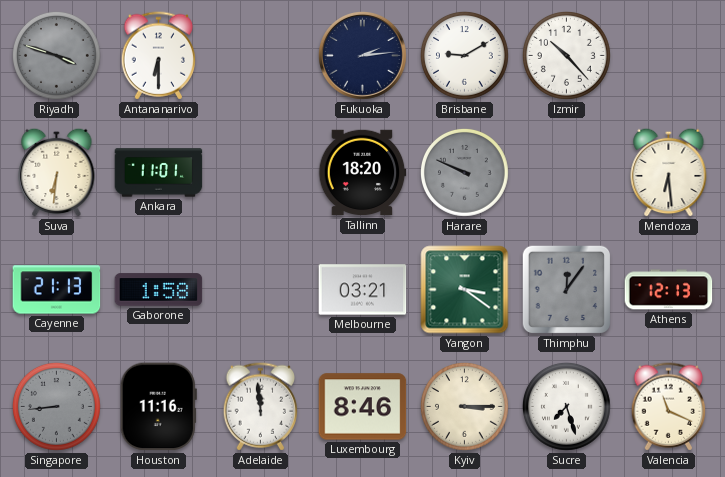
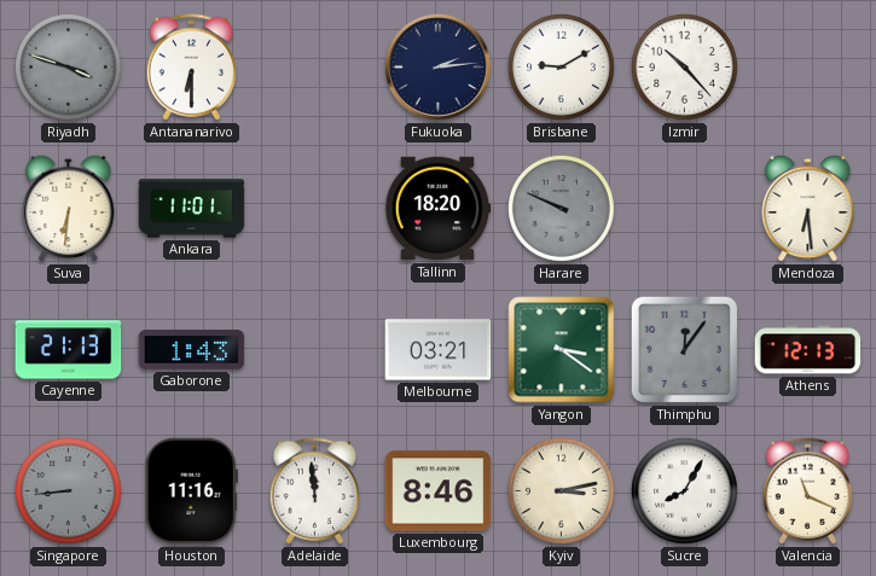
Gaborone: 1:58 -> 1:43 (192, 350)
Kyiv: 3:15 -> 3:13 (562, 491)
Sucre: 7:27 -> 8:05 (685, 491)
